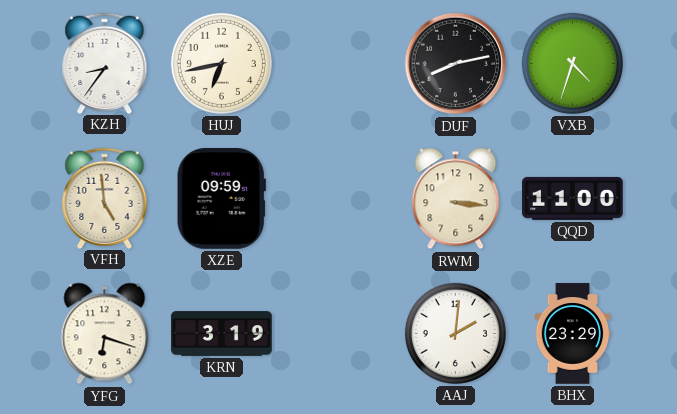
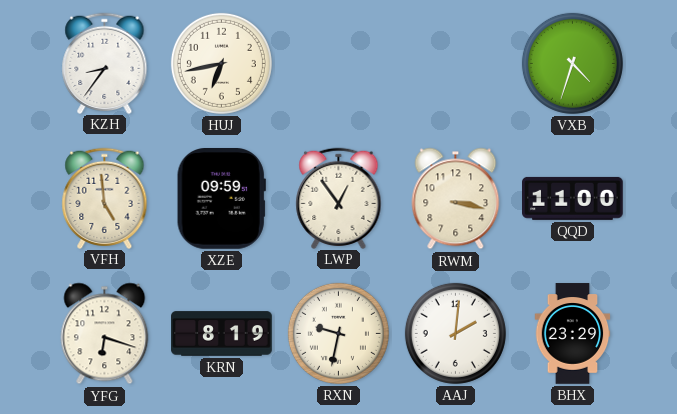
DUF: 8:13 -> none (456, 64)
LWP: none -> 12:54 (339, 198)
RWM: 3:16 -> 3:17 (456, 199)
KRN: 3:19 -> 8:19 (222, 334)
RXN: none -> 9:32 (338, 333)
